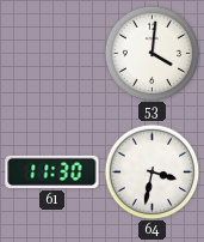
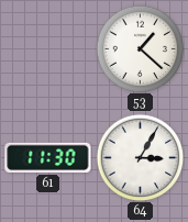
53: 4:01 -> 1:22 (140, 48)
64: 3:32 -> 3:05 (140, 157)
